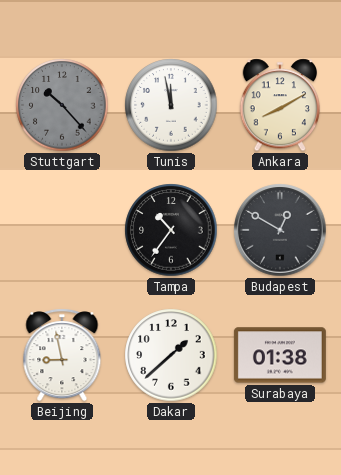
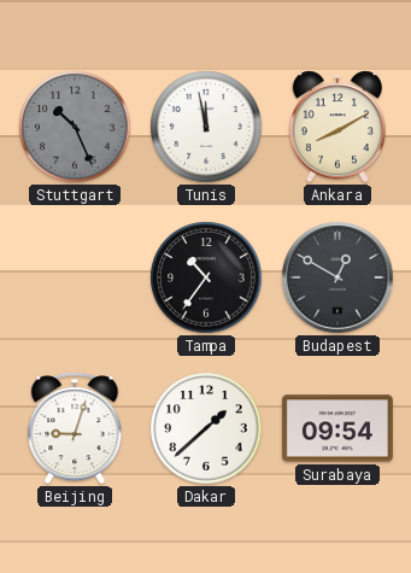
Stuttgart: 10:23 -> 10:26 (75, 127)
Beijing: 8:58 -> 9:03 (75, 428)
Surabaya: 01:38 -> 09:54 (337, 428)
